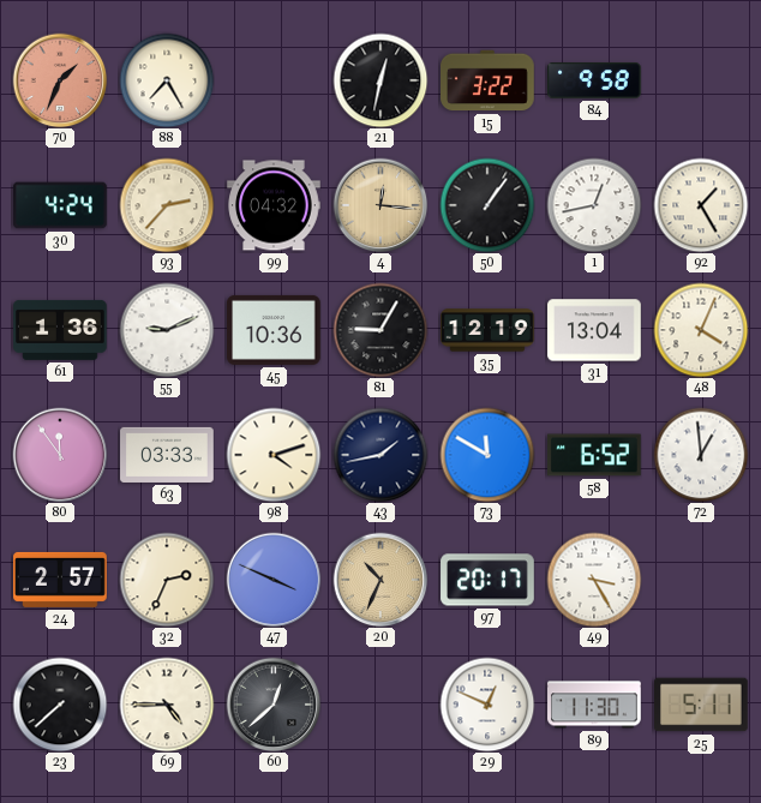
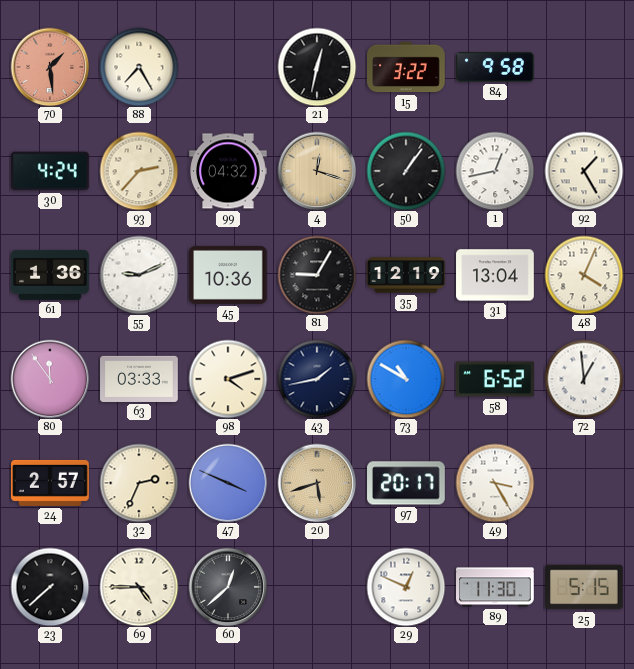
70: 1:34 -> 1:29 (50, 67)
4: 12:16 -> 12:18 (317, 171)
73: 11:50 -> 10:50 (406, 379)
20: 10:34 -> 5:42 (317, 483)
25: 5:11 -> 5:15 (585, 587)
